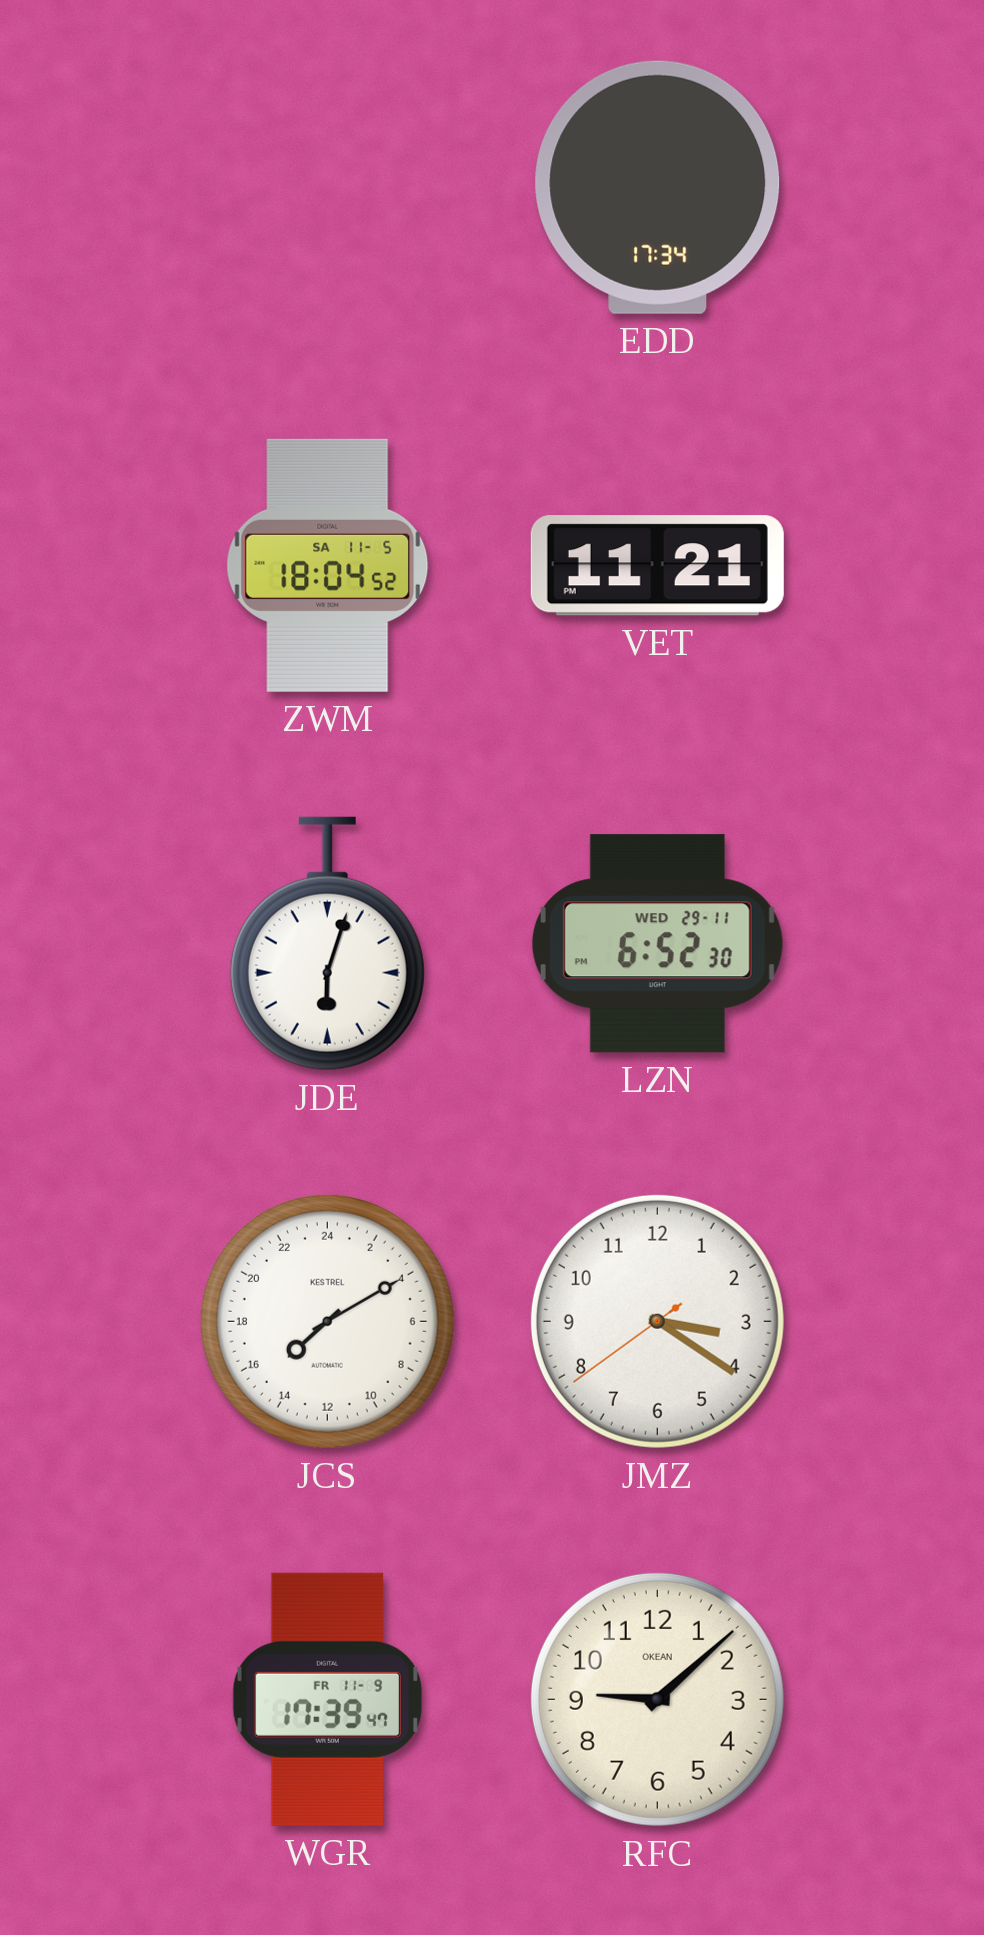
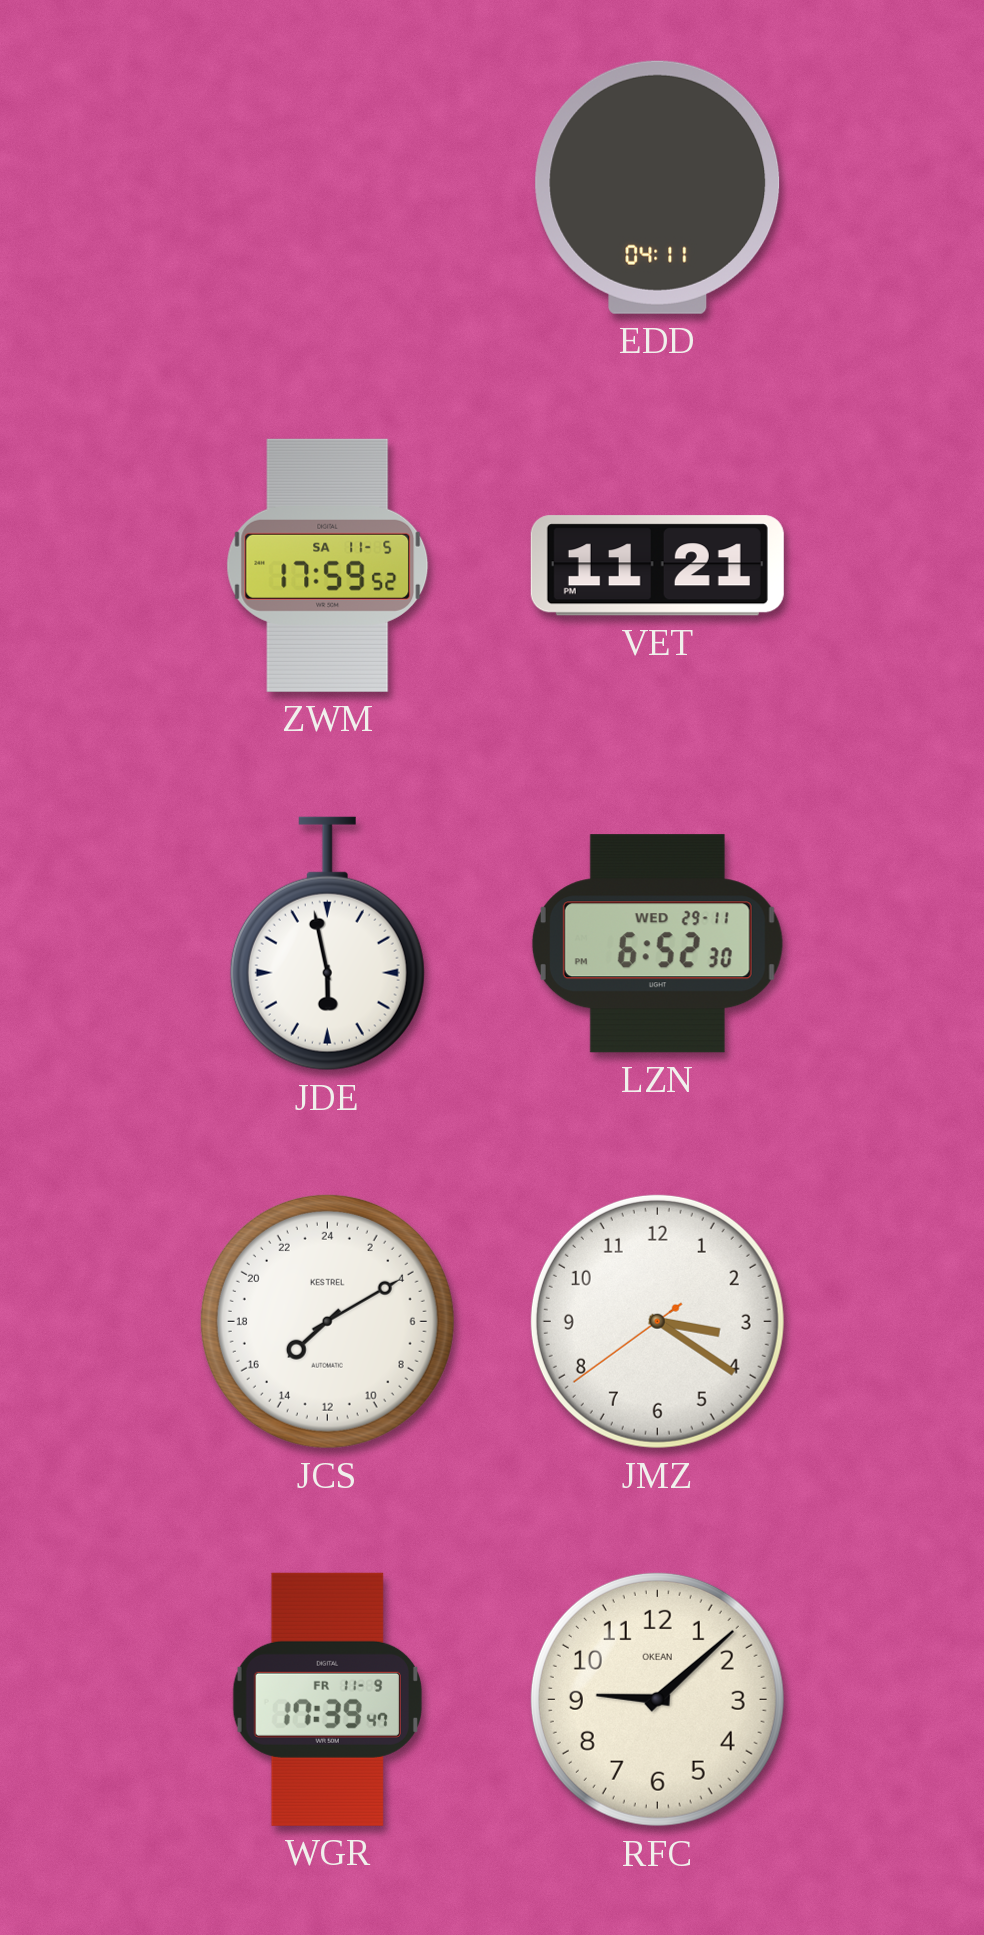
EDD: 17:34 -> 04:11 (658, 187)
ZWM: 18:04 -> 17:59 (328, 565)
JDE: 6:03 -> 5:58 (327, 944)
